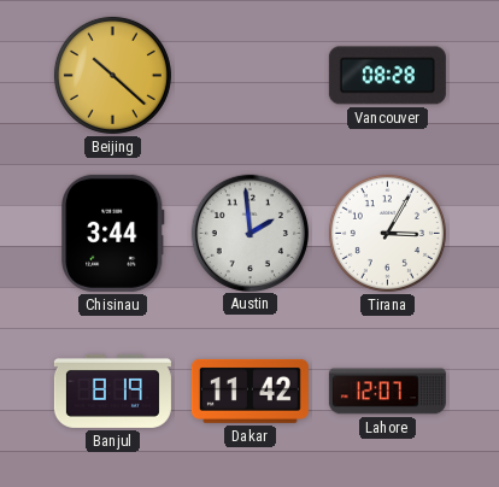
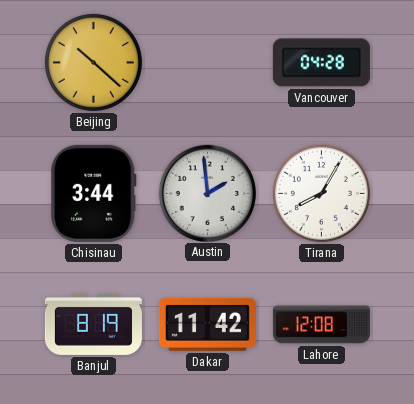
Vancouver: 08:28 -> 04:28 (321, 63)
Tirana: 3:05 -> 8:05 (321, 193)
Lahore: 12:07 -> 12:08 (321, 325)
